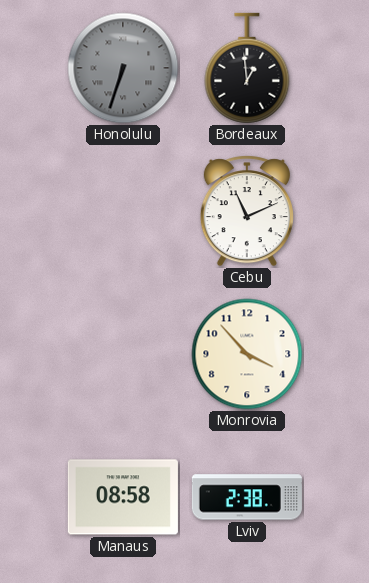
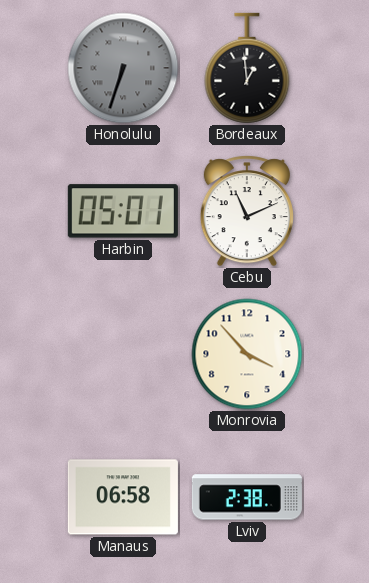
Harbin: none -> 05:01 (123, 211)
Manaus: 08:58 -> 06:58 (123, 497)
